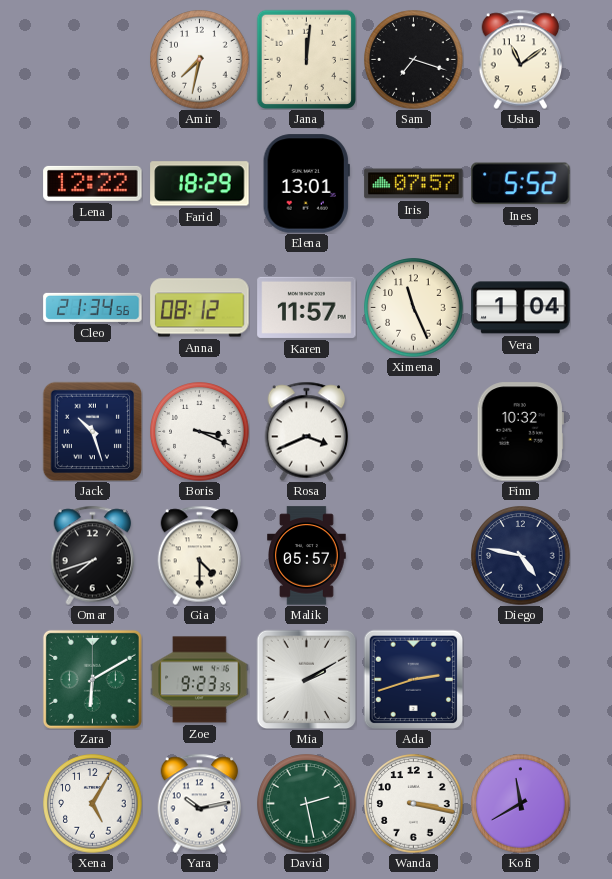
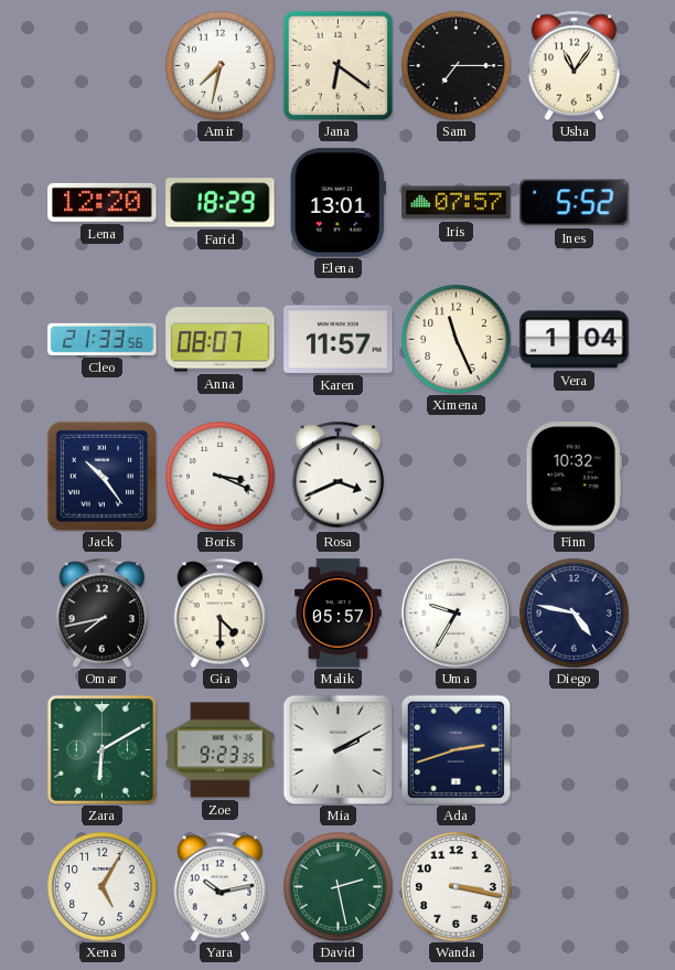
Jana: 12:01 -> 6:21 (337, 65)
Sam: 7:18 -> 7:15 (457, 66)
Usha: 11:09 -> 11:06 (575, 65)
Lena: 12:22 -> 12:20 (103, 202)
Cleo: 21:34 -> 21:33 (103, 339)
Anna: 08:12 -> 08:07 (221, 340)
Jack: 10:27 -> 10:24 (101, 476)
Omar: 7:42 -> 7:43 (103, 612)
Uma: none -> 9:35 (456, 612)
Kofi: 11:40 -> none (521, 804)
